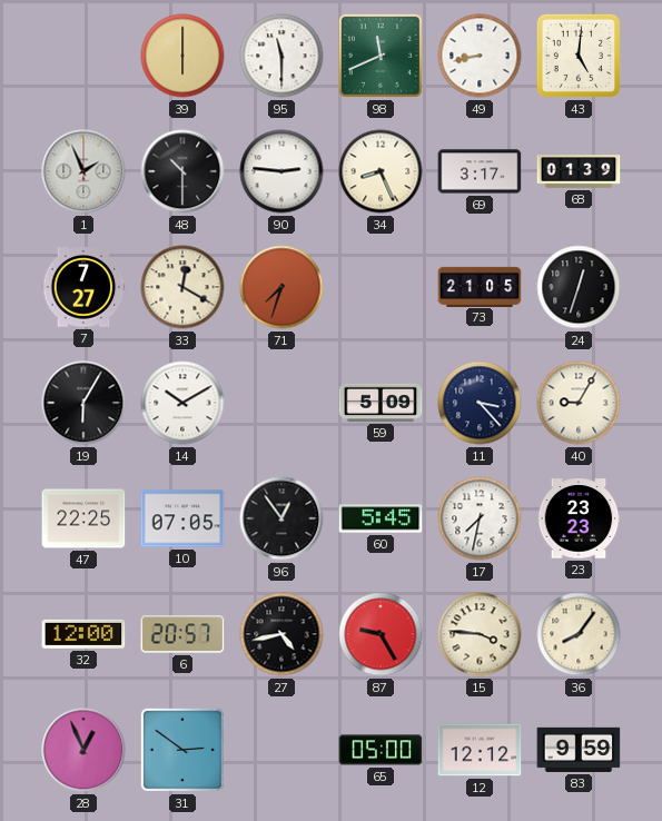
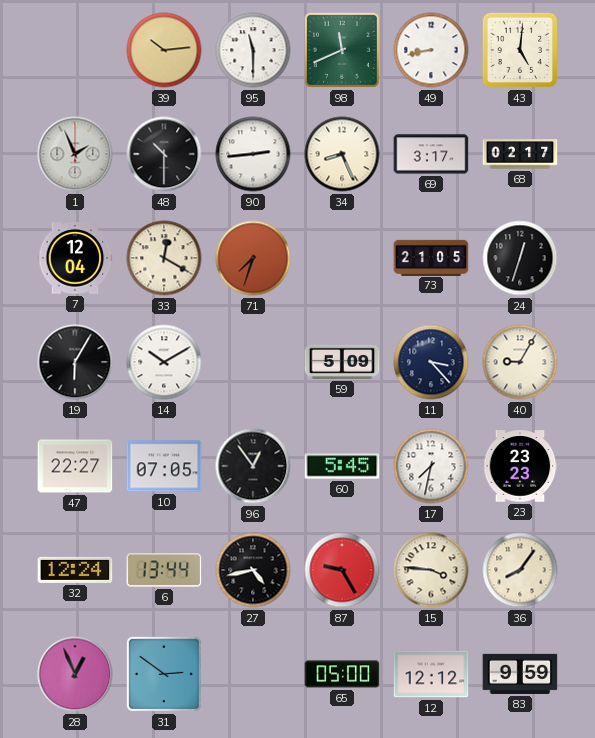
39: 6:00 -> 10:14 (164, 50)
90: 2:46 -> 2:44 (253, 154)
68: 01:39 -> 02:17 (520, 154)
7: 7:27 -> 12:04 (75, 258)
47: 22:25 -> 22:27 (75, 466)
32: 12:00 -> 12:24 (75, 570)
6: 20:57 -> 13:44 (164, 570)
